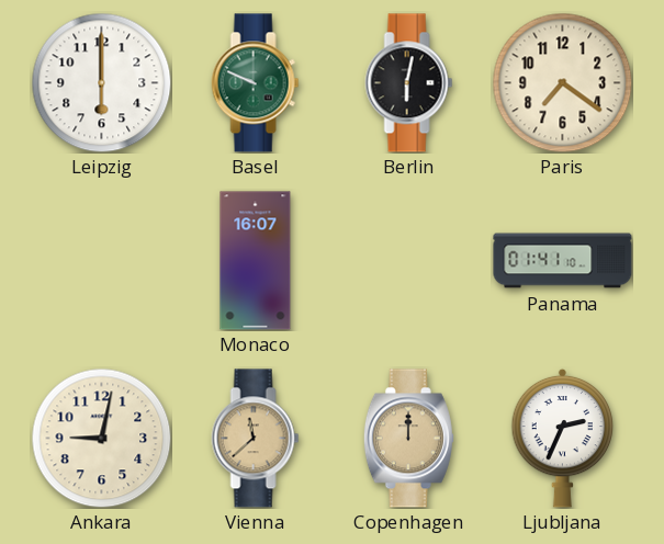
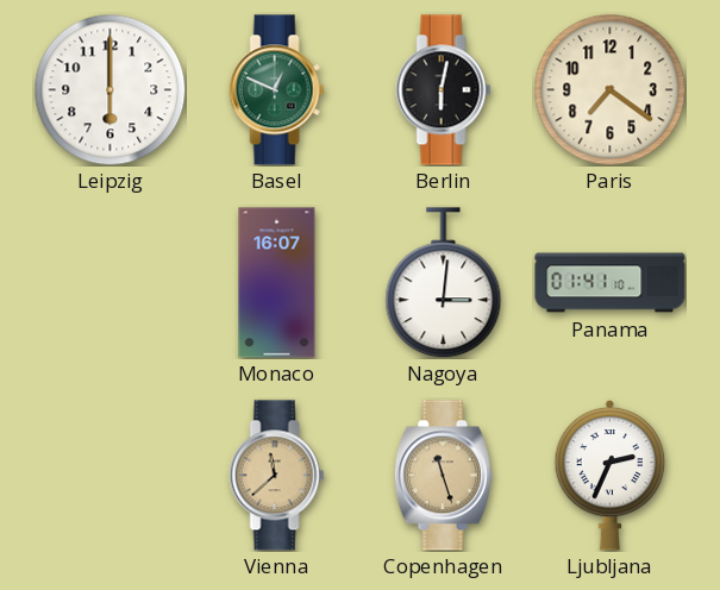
Basel: 9:49 -> 12:49 (277, 90)
Nagoya: none -> 3:01 (444, 283)
Ankara: 9:02 -> none (101, 438)
Copenhagen: 12:00 -> 11:27 (443, 476)
